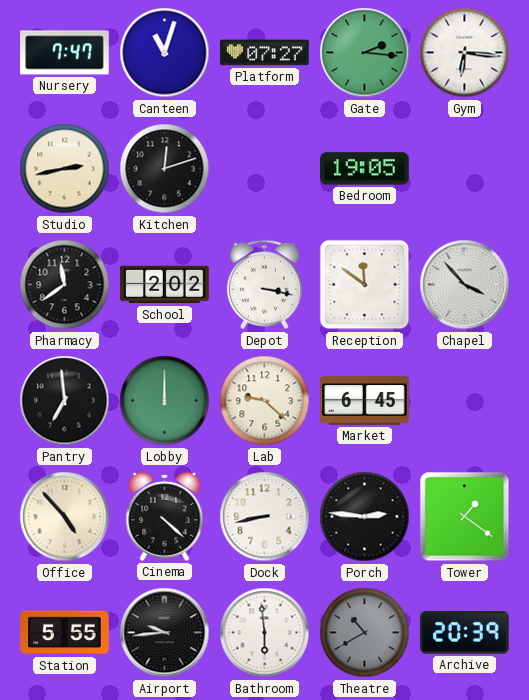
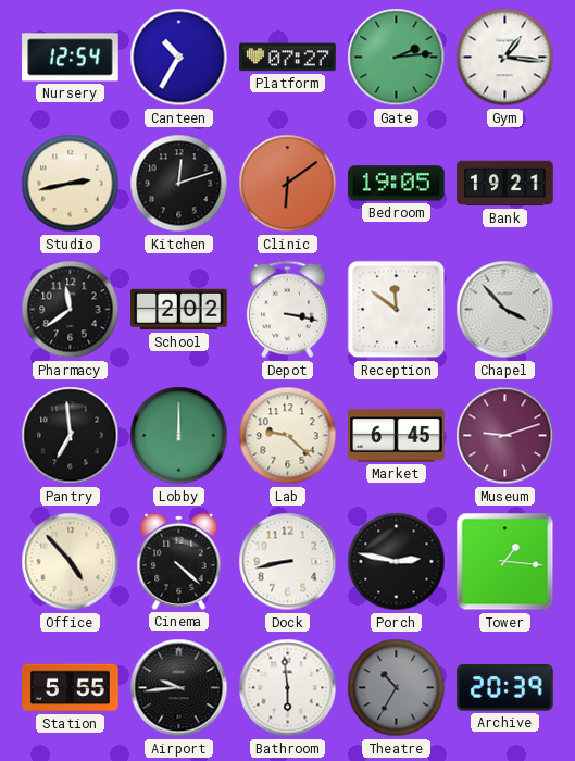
Nursery: 7:47 -> 12:54 (71, 58)
Canteen: 11:03 -> 10:35 (179, 58)
Gate: 2:16 -> 2:14 (397, 58)
Gym: 6:16 -> 1:16 (505, 58)
Clinic: none -> 6:09 (288, 184)
Bank: none -> 19:21 (505, 184)
Museum: none -> 9:12 (505, 436)
Porch: 2:46 -> 2:47 (397, 562)
Tower: 1:21 -> 1:16 (505, 562)
Theatre: 10:40 -> 10:35 (397, 688)
